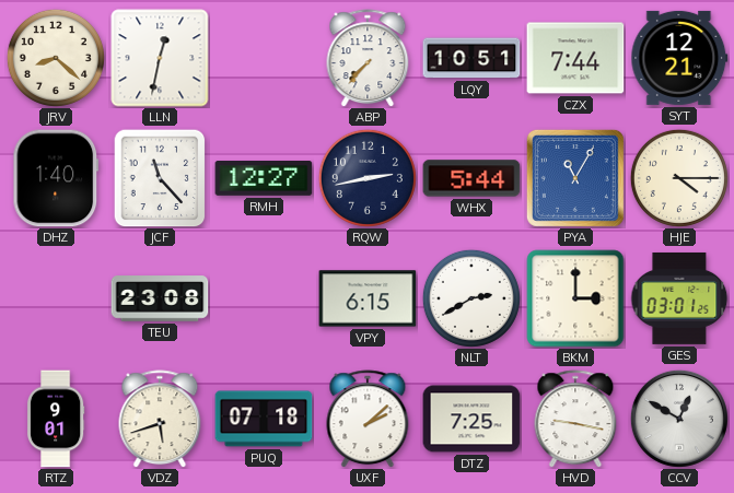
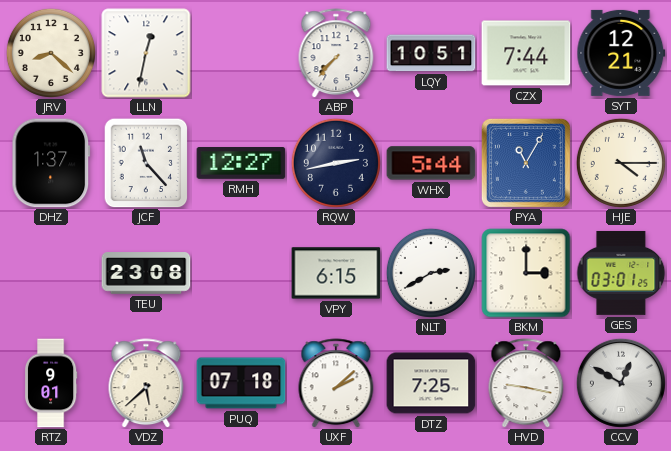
DHZ: 1:40 -> 1:37 (51, 163)
VDZ: 5:42 -> 5:38 (146, 383)
